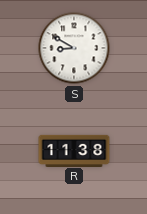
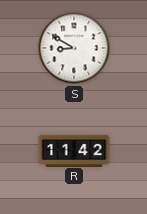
R: 11:38 -> 11:42 (74, 150)
